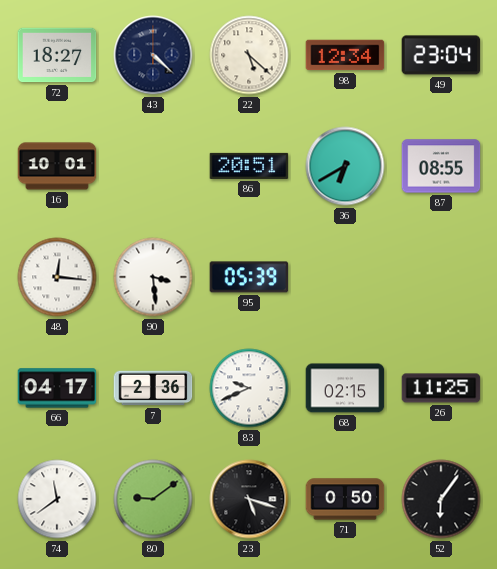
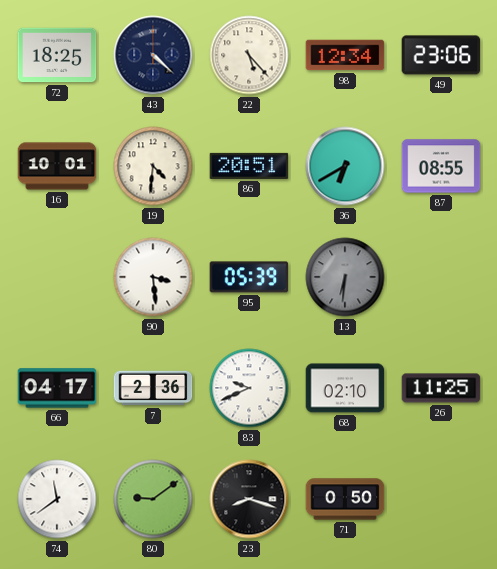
72: 18:27 -> 18:25 (57, 55)
22: 5:22 -> 5:23 (249, 55)
49: 23:04 -> 23:06 (441, 55)
19: none -> 4:31 (153, 166)
48: 12:16 -> none (57, 277)
13: none -> 6:31 (345, 277)
68: 02:15 -> 02:10 (345, 388)
23: 5:18 -> 8:18 (249, 499)
52: 6:06 -> none (441, 499)
